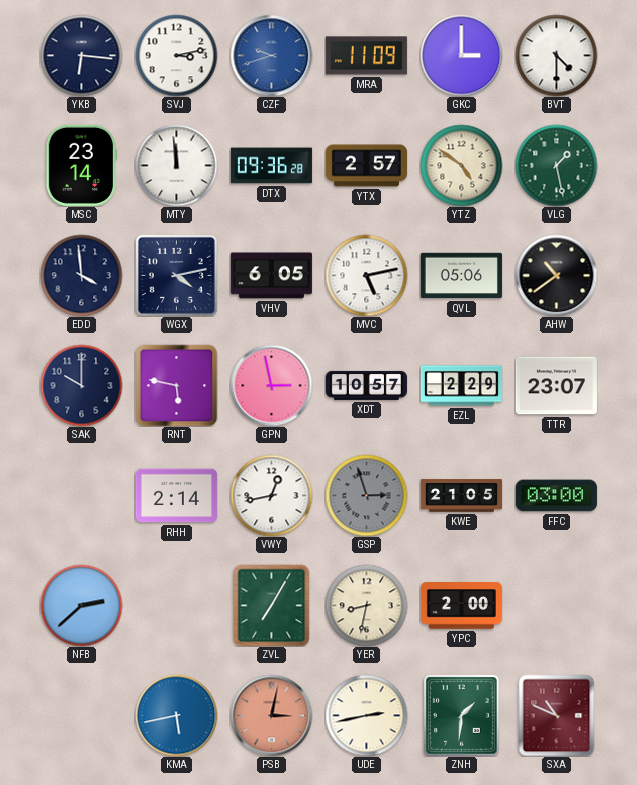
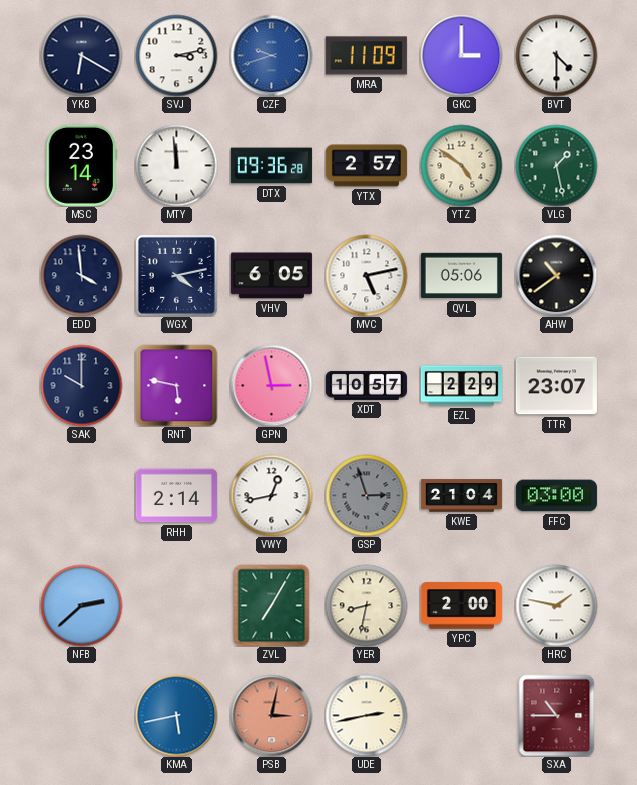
YKB: 6:16 -> 6:20 (81, 55)
KWE: 21:05 -> 21:04 (461, 496)
HRC: none -> 1:47 (556, 605)
ZNH: 1:31 -> none (462, 715)
SXA: 10:49 -> 10:45 (557, 715)
